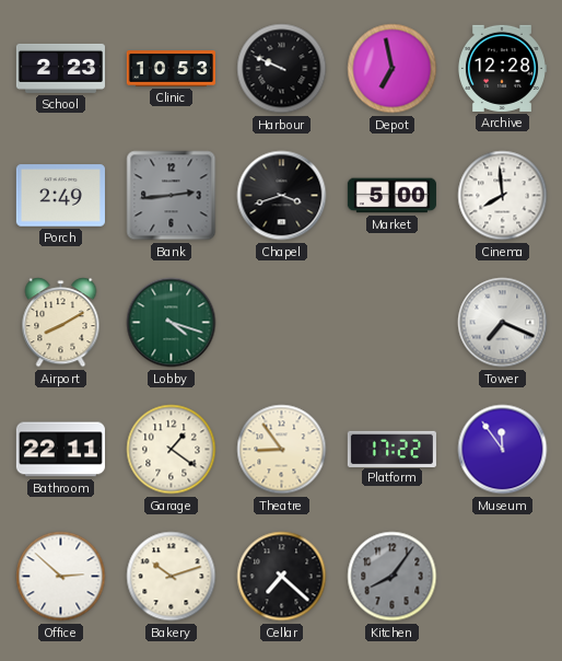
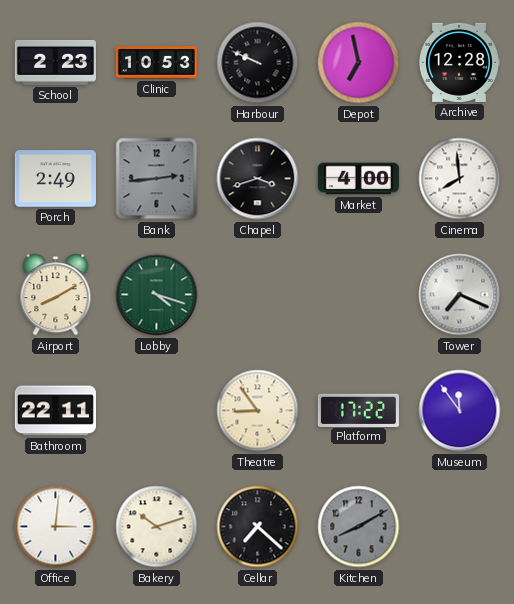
Market: 5:00 -> 4:00 (358, 179)
Garage: 1:21 -> none (172, 450)
Office: 2:52 -> 3:01 (56, 527)
Kitchen: 8:06 -> 8:10 (359, 527)
